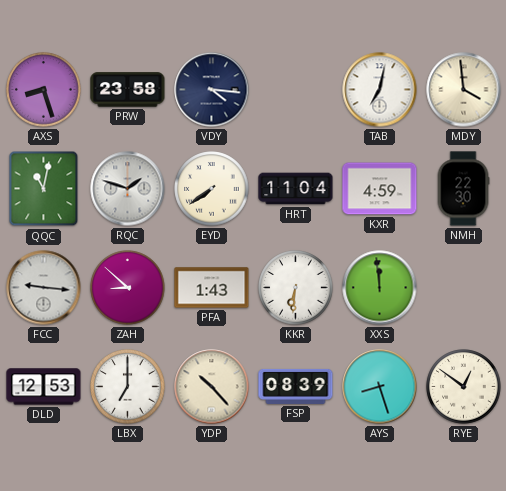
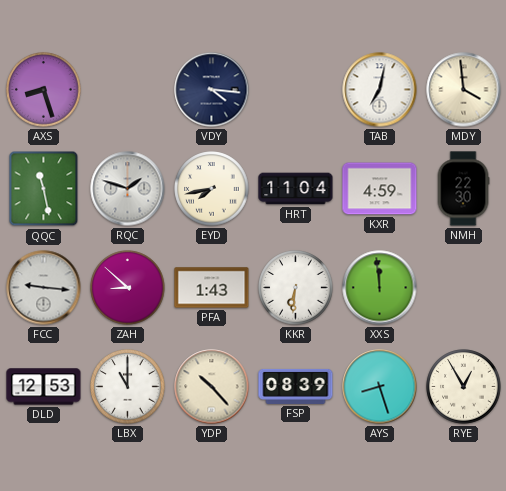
PRW: 23:58 -> none (128, 90)
QQC: 11:02 -> 11:28 (44, 189)
EYD: 7:39 -> 7:43 (212, 189)
LBX: 7:00 -> 11:00 (128, 387)
RYE: 12:51 -> 12:55 (464, 387)
